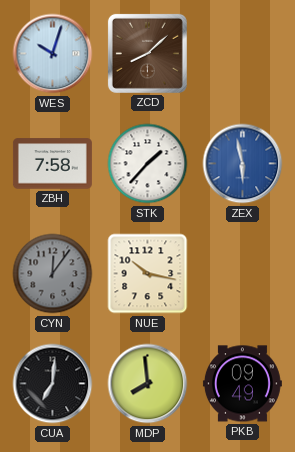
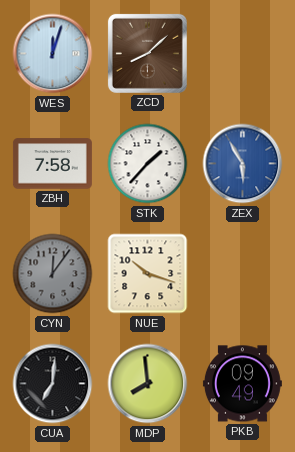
WES: 10:03 -> 12:03 (53, 54)
ZEX: 5:58 -> 5:55 (243, 164)
NUE: 10:17 -> 10:18 (148, 274)
